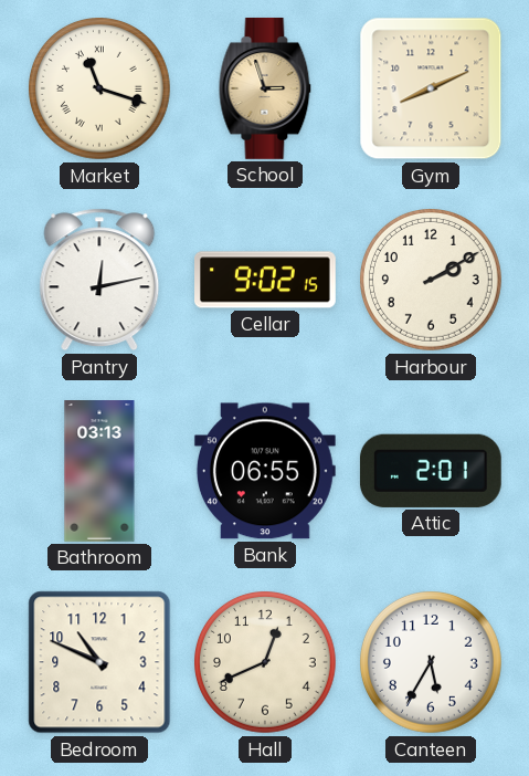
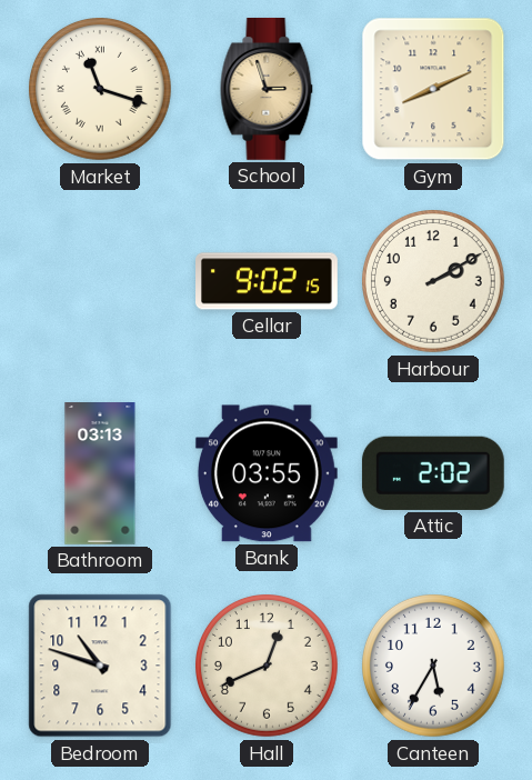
Pantry: 12:13 -> none (99, 280)
Bank: 06:55 -> 03:55 (267, 473)
Attic: 2:01 -> 2:02 (433, 473)
Bedroom: 10:49 -> 10:48 (100, 666)
